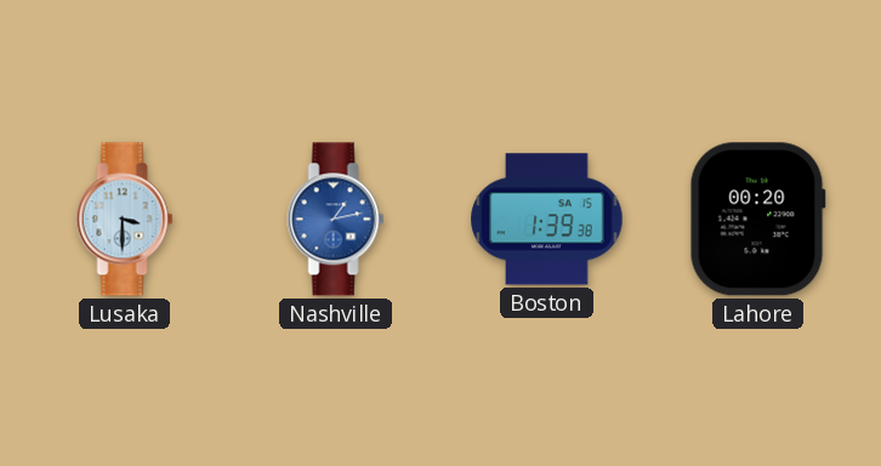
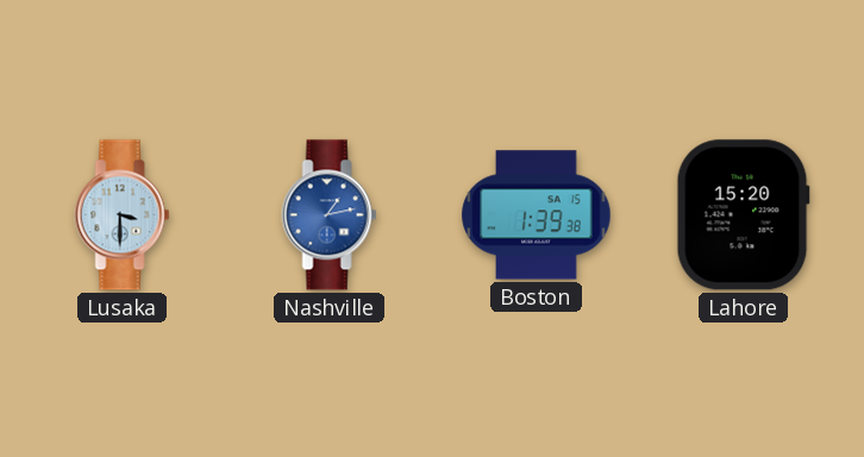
Lahore: 00:20 -> 15:20 (743, 215)
